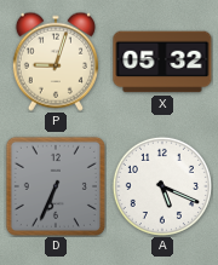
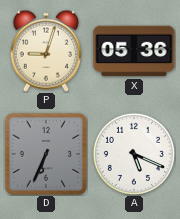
X: 05:32 -> 05:36 (134, 51)
